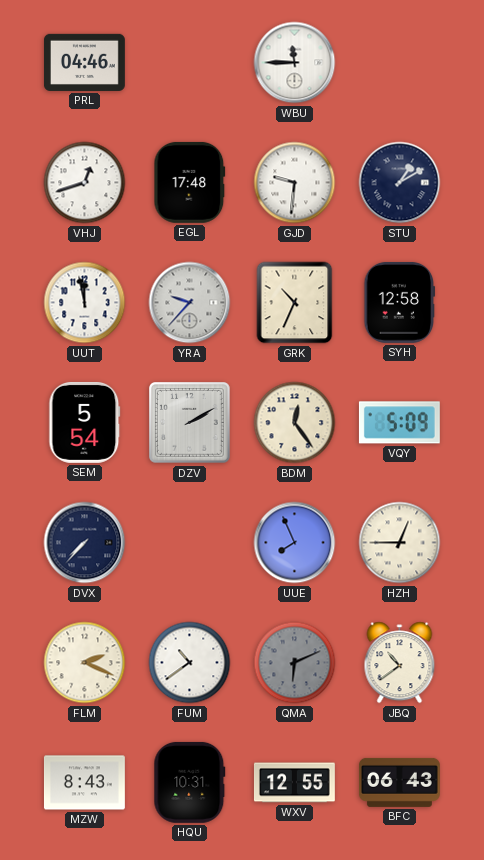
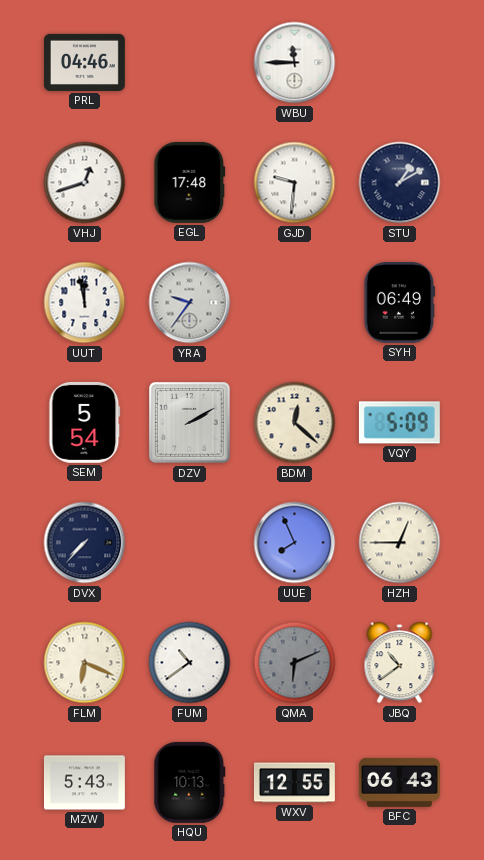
YRA: 9:37 -> 9:36 (190, 303)
GRK: 10:34 -> none (295, 303)
SYH: 12:58 -> 06:49 (400, 302)
BDM: 12:24 -> 12:22 (295, 423)
FLM: 2:19 -> 6:19 (85, 663)
MZW: 8:43 -> 5:43 (84, 783)
HQU: 10:31 -> 10:13 (190, 782)
